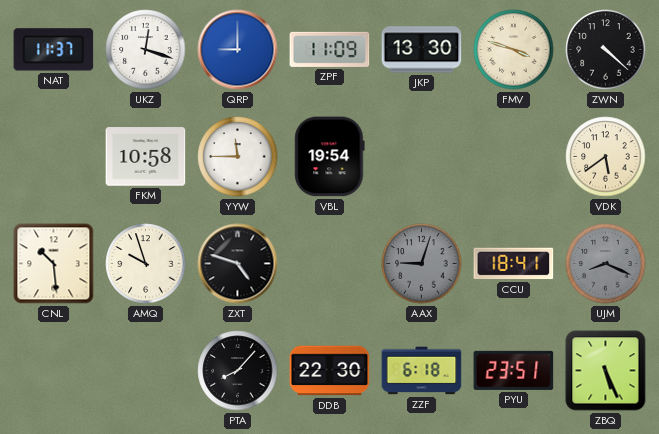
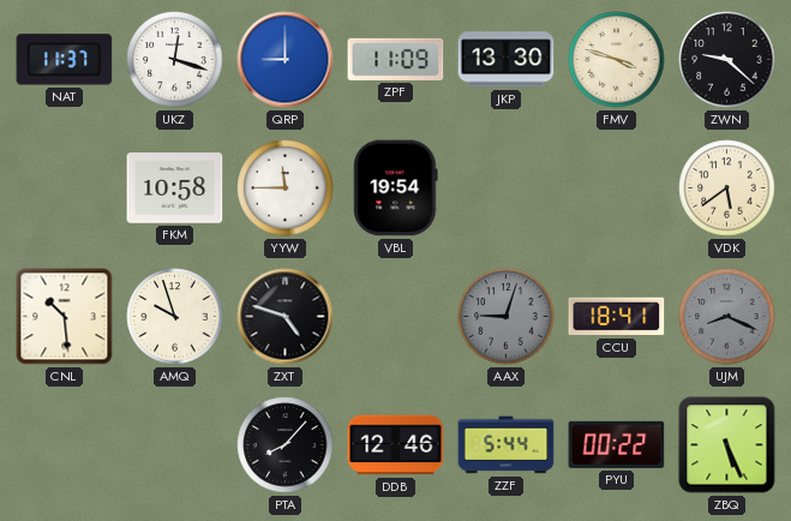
ZWN: 4:22 -> 9:22 (727, 60)
DDB: 22:30 -> 12:46 (396, 445)
ZZF: 6:18 -> 5:44 (507, 445)
PYU: 23:51 -> 00:22 (617, 444)
